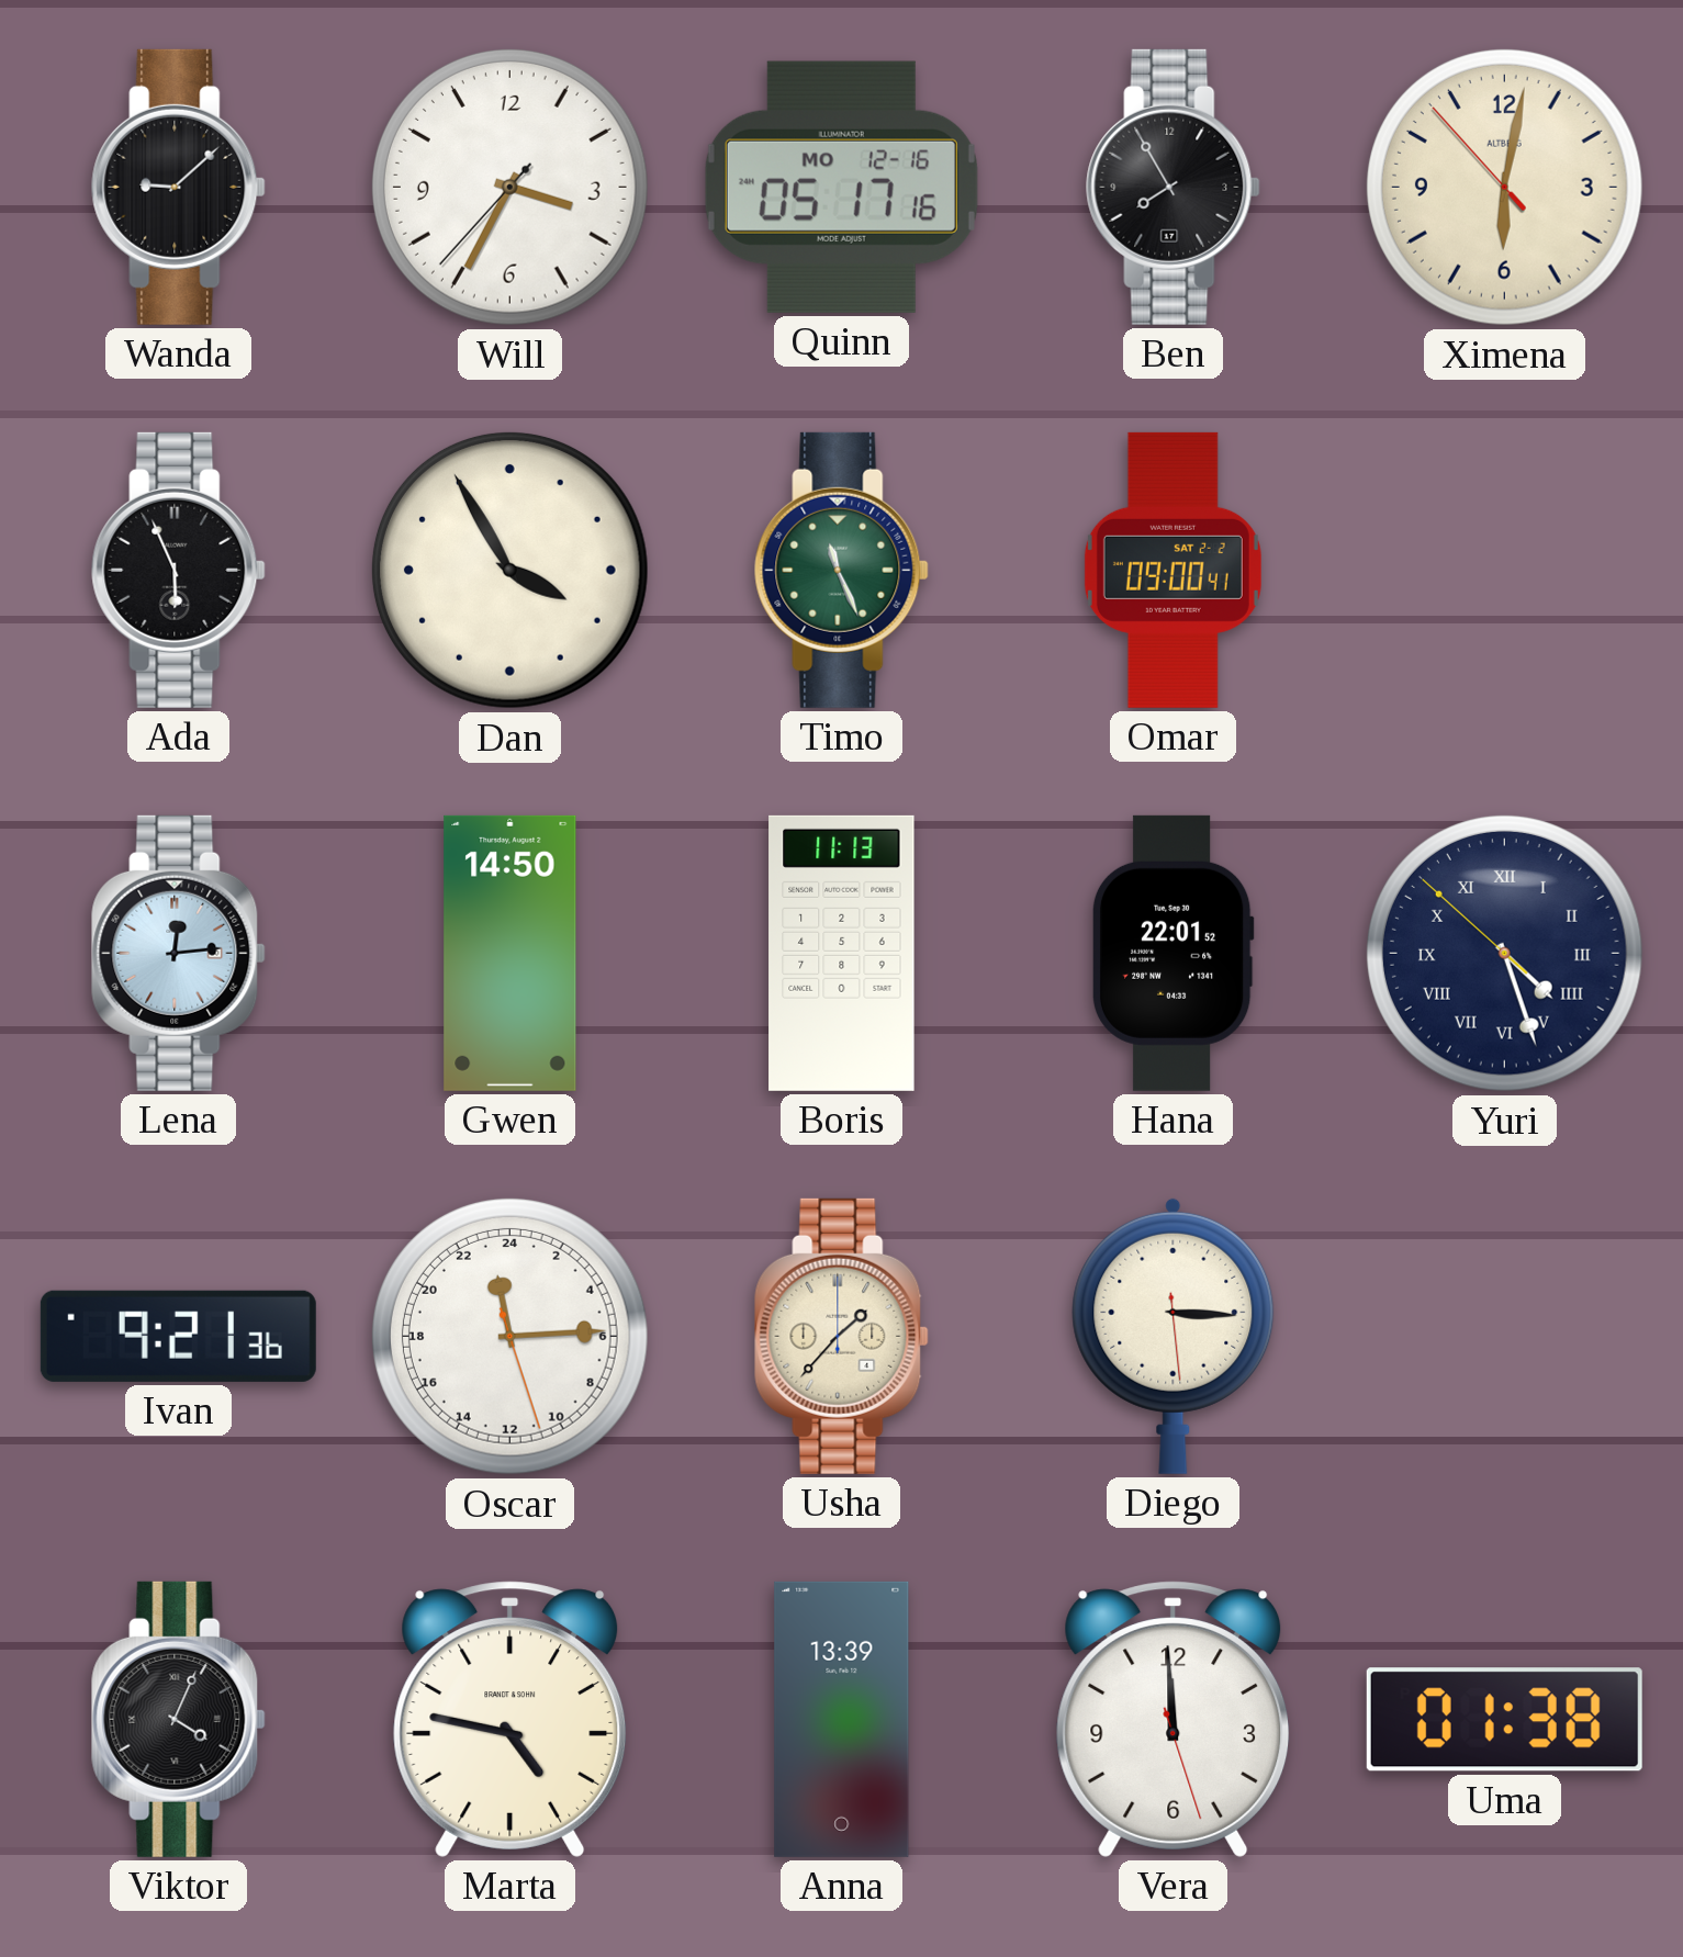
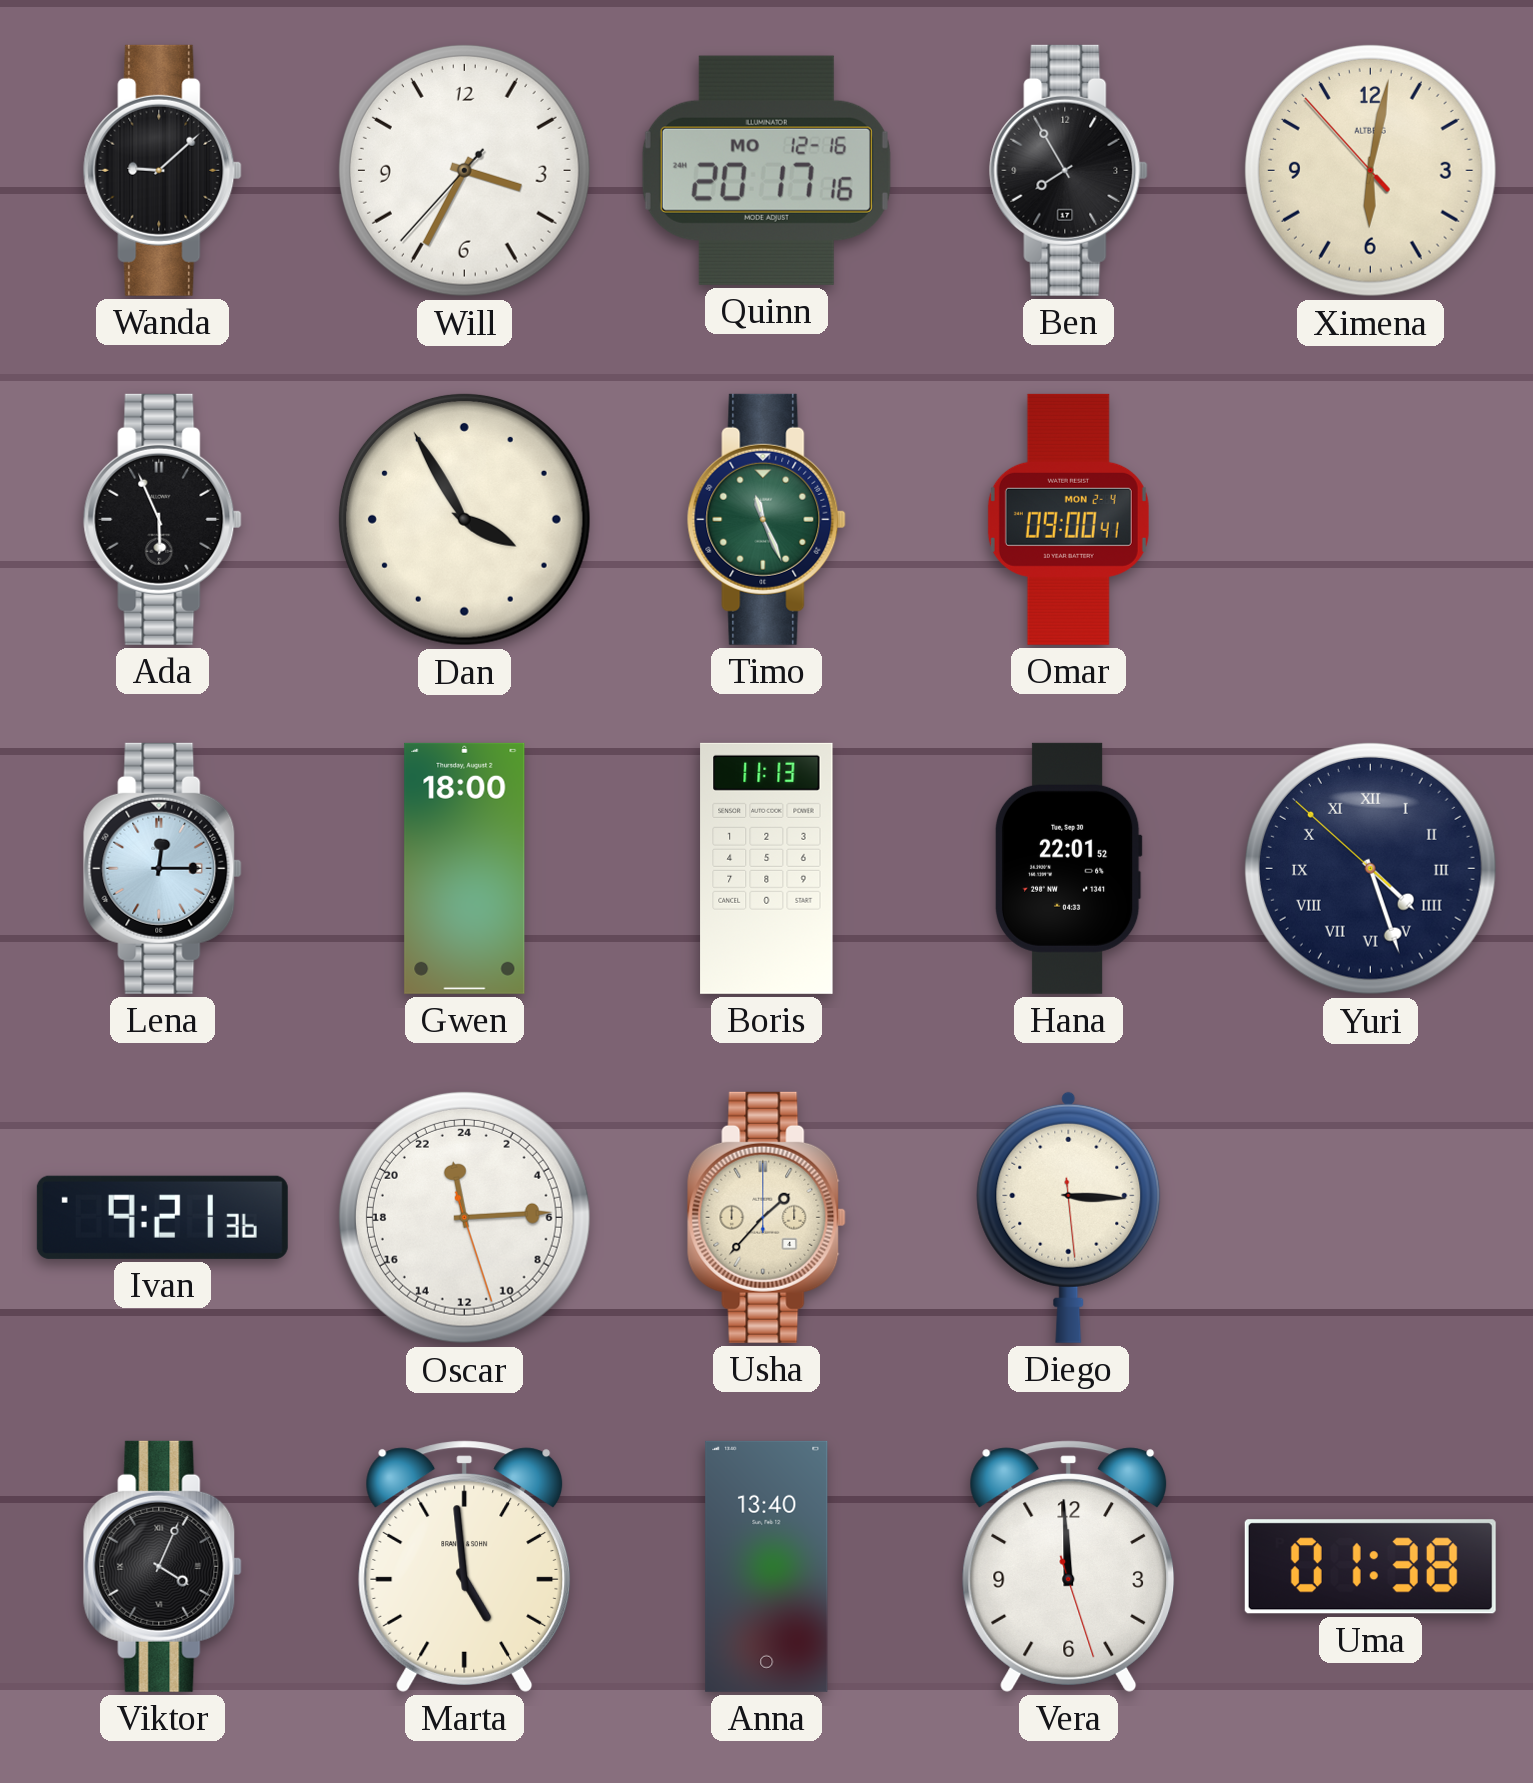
Quinn: 05:17 -> 20:17 (766, 170)
Omar date: SAT 2-2 -> MON 2-4 (1068, 519)
Lena: 12:14 -> 12:15 (163, 868)
Gwen: 14:50 -> 18:00 (465, 868)
Marta: 4:47 -> 4:59 (465, 1566)
Anna: 13:39 -> 13:40 (767, 1566)
